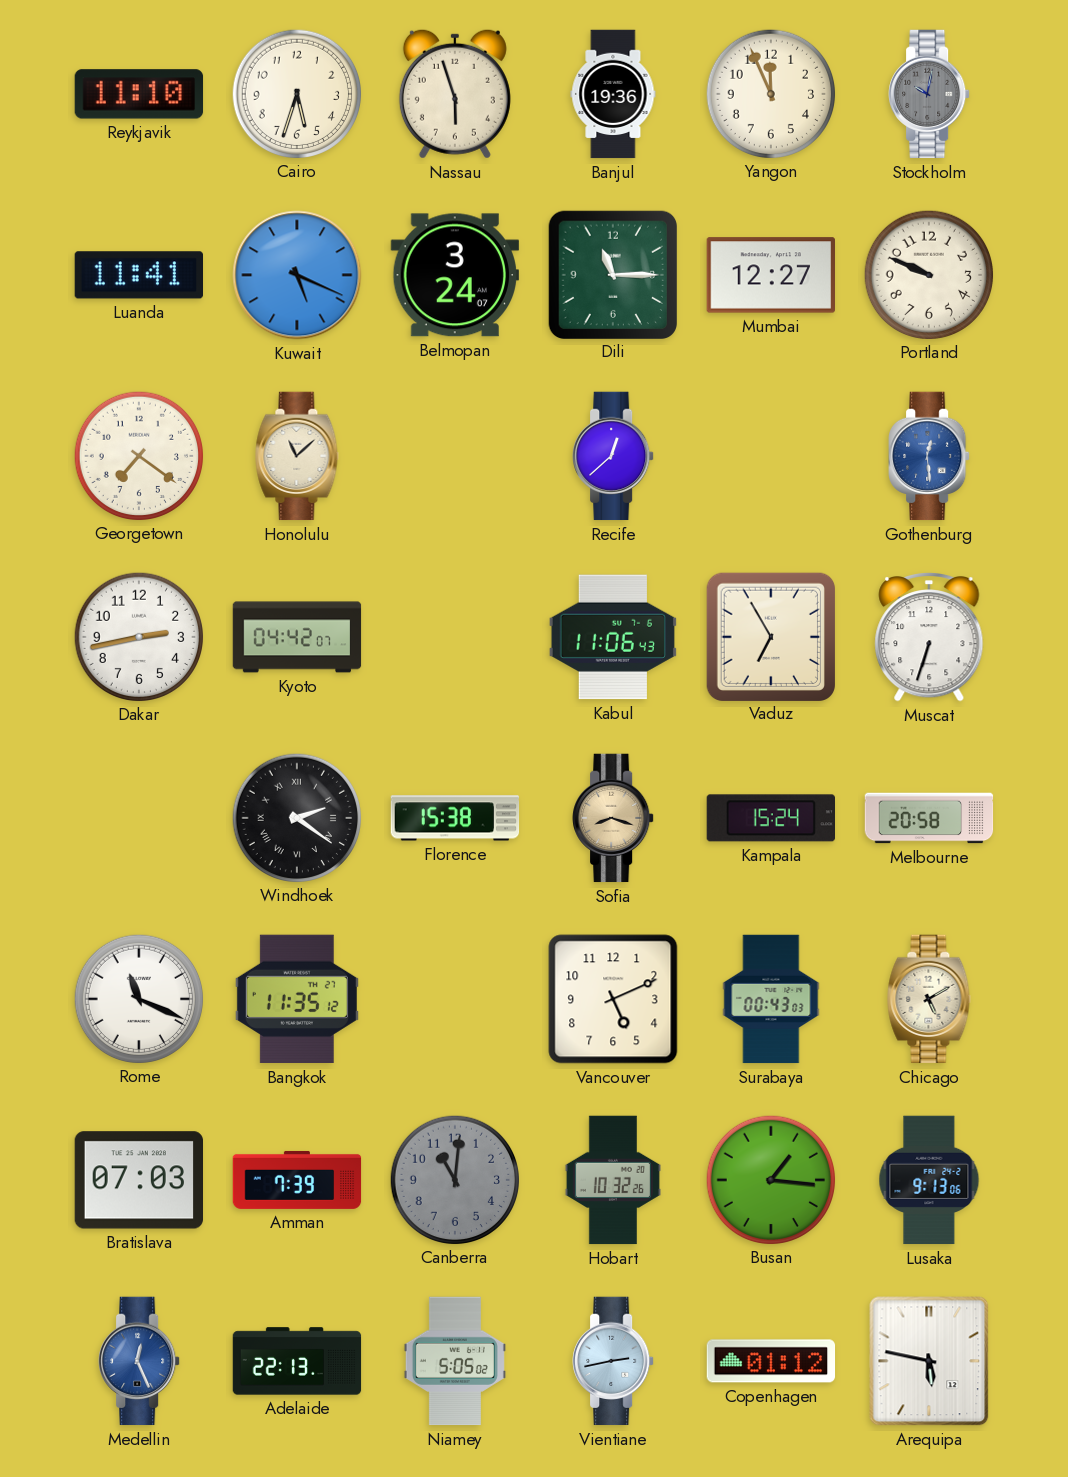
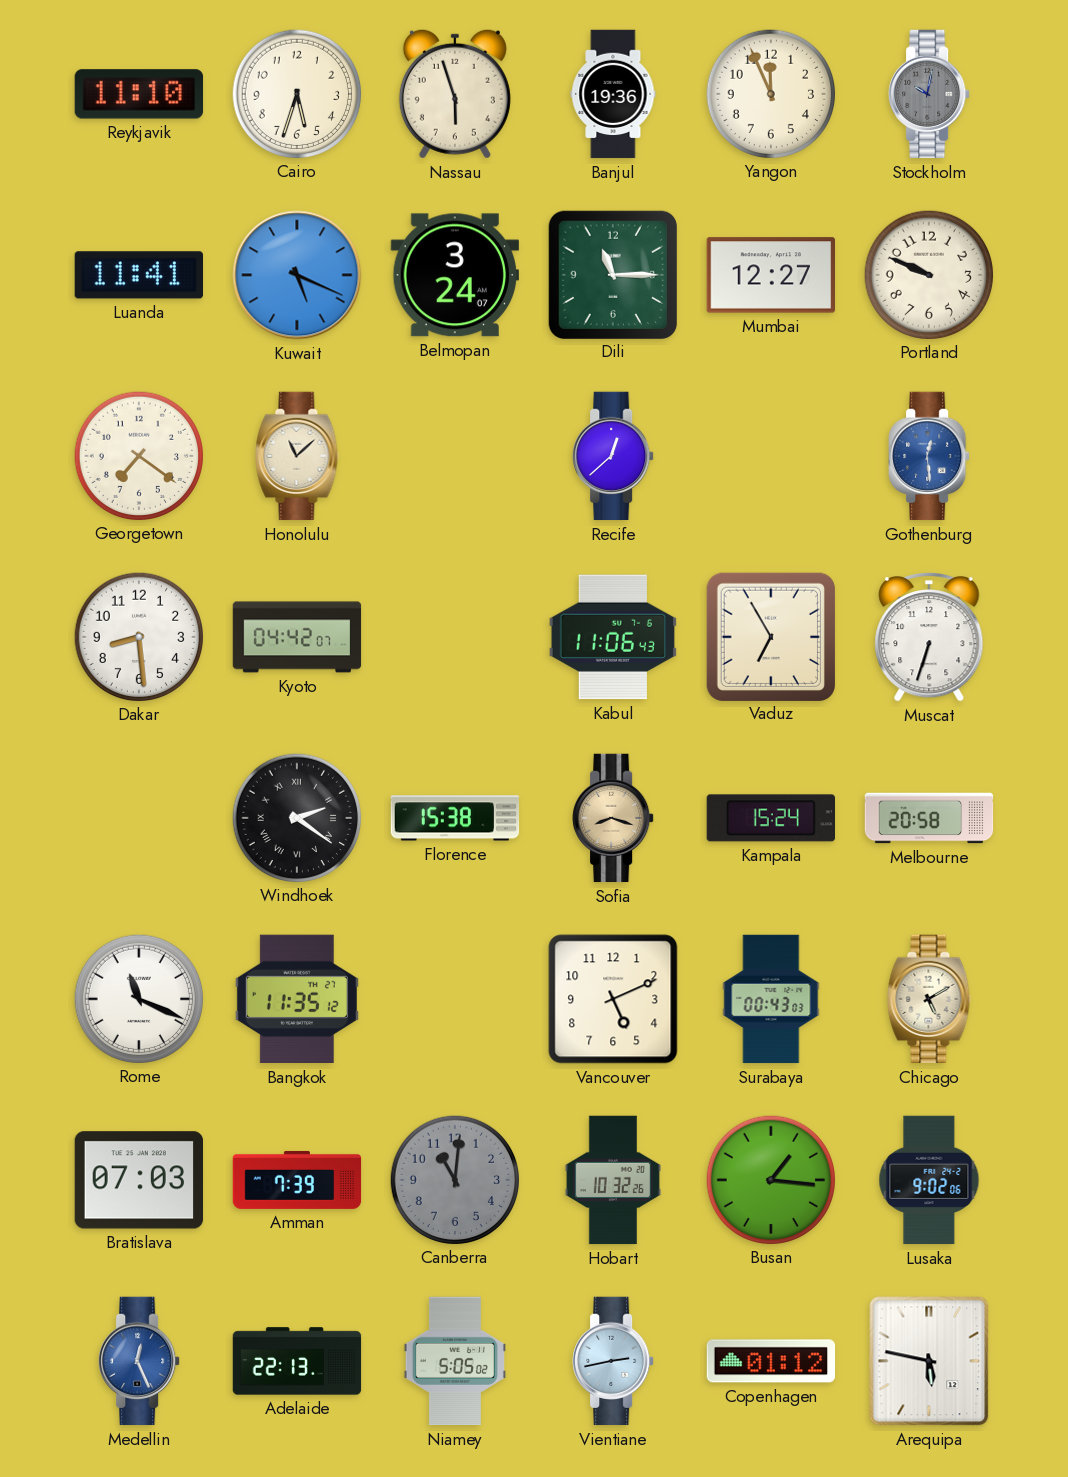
Dakar: 2:43 -> 8:29 (138, 636)
Lusaka: 9:13 -> 9:02 (929, 1180)
